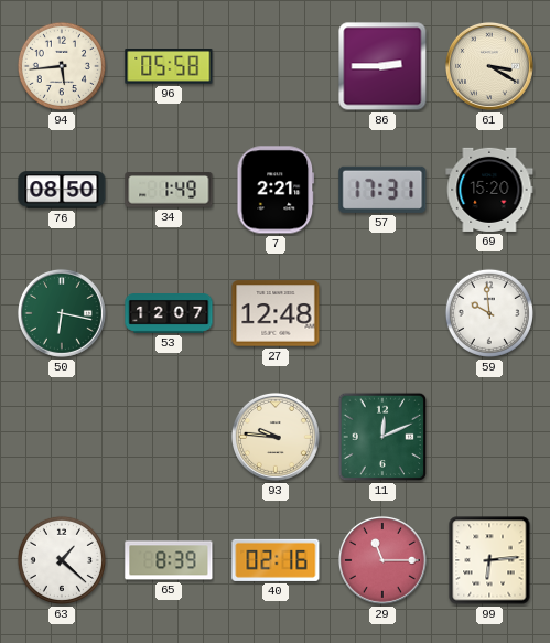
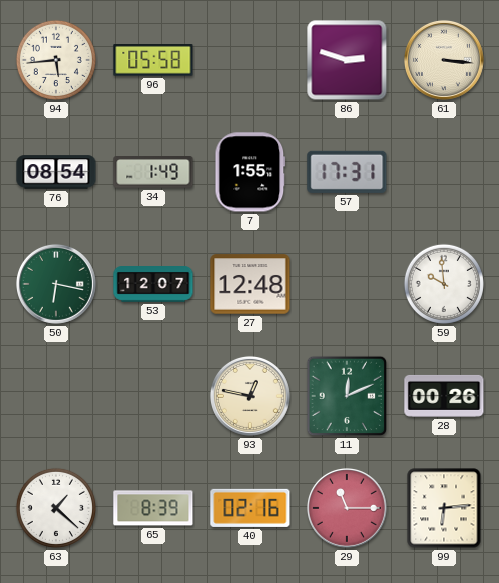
86: 2:45 -> 2:48 (347, 60)
61: 3:20 -> 3:16 (444, 60)
76: 08:50 -> 08:54 (56, 172)
7: 2:21 -> 1:55 (250, 172)
69: 15:20 -> none (489, 190)
93: 9:46 -> 12:47 (250, 396)
28: none -> 00:26 (444, 396)
